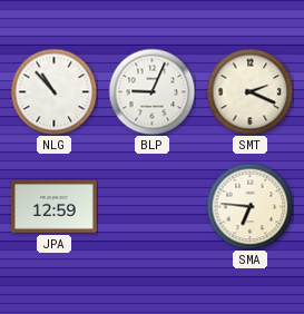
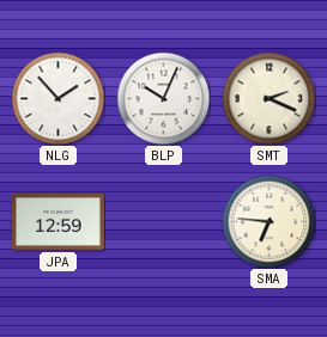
NLG: 10:53 -> 1:53 (57, 98)
BLP: 9:04 -> 10:04 (163, 98)
